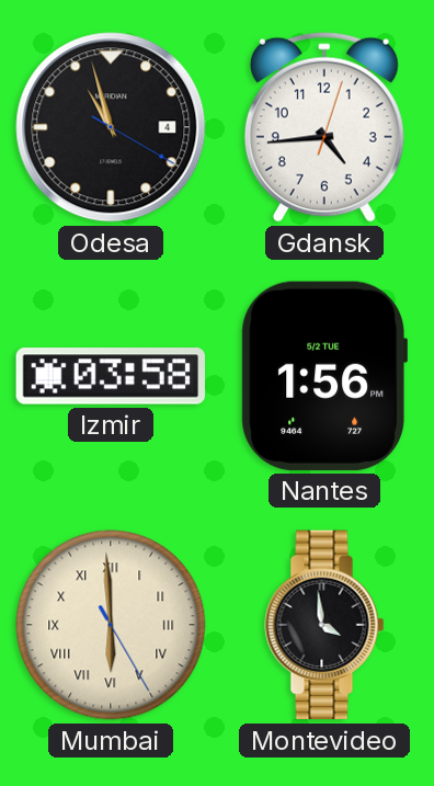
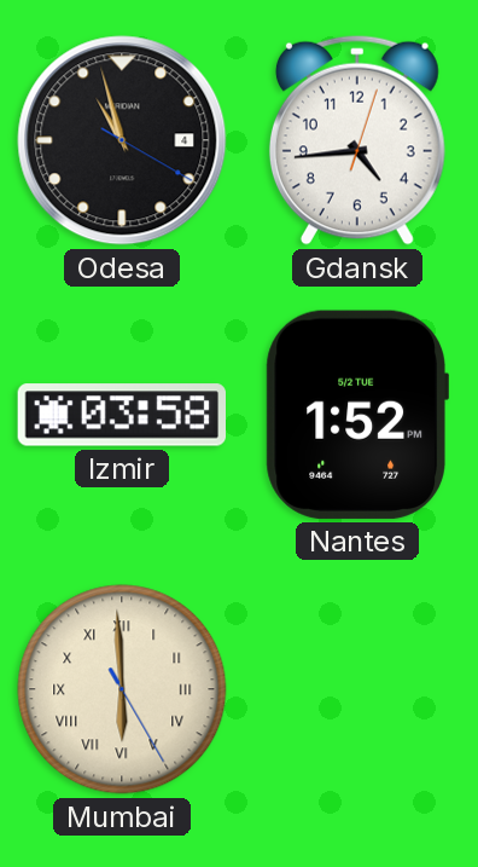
Nantes: 1:56 -> 1:52 (356, 415)
Montevideo: 3:59 -> none (324, 625)
